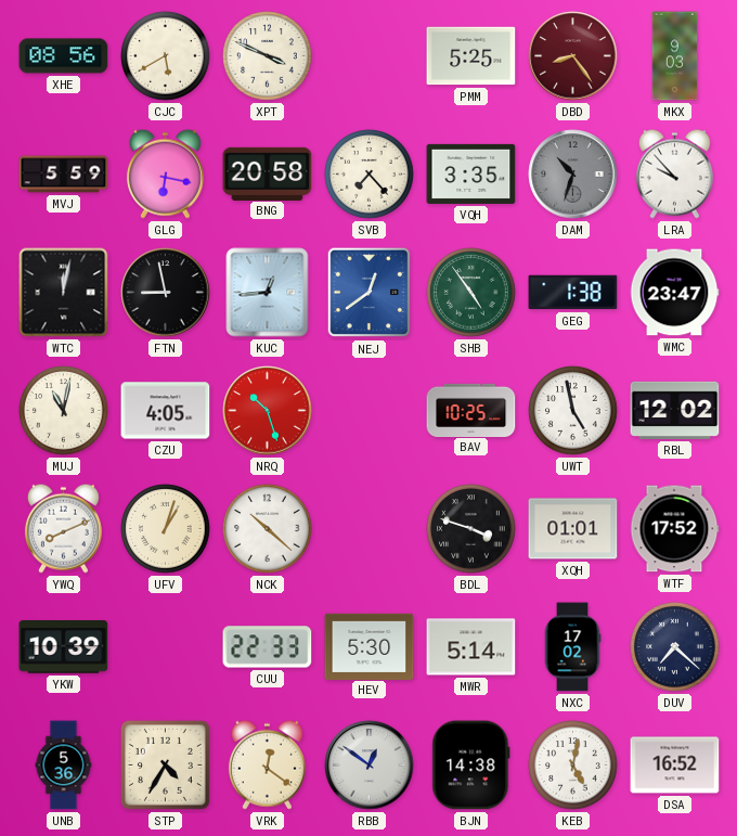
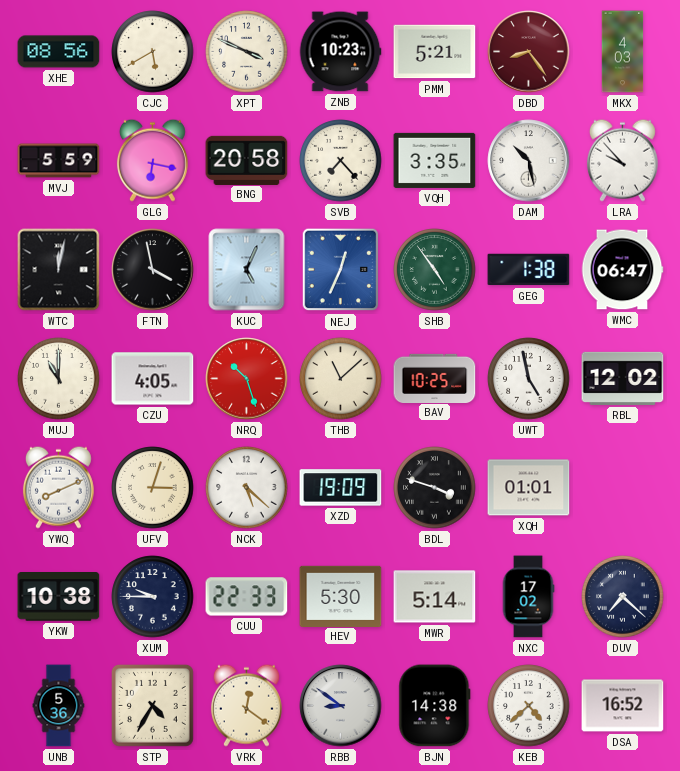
ZNB: none -> 10:23 (340, 52)
PMM: 5:25 -> 5:21 (435, 52)
MKX: 9:03 -> 4:03 (623, 52)
DAM: 10:33 -> 10:28 (529, 161)
DAM dial: grey -> white (529, 161)
FTN: 8:58 -> 3:58 (153, 270)
KUC: 12:44 -> 5:04 (247, 270)
NEJ: 12:39 -> 12:34 (341, 270)
WMC: 23:47 -> 06:47 (622, 270)
MUJ: 11:02 -> 11:00 (59, 379)
THB: none -> 11:08 (341, 379)
UFV: 1:03 -> 3:03 (153, 488)
NCK: 10:22 -> 5:22 (247, 488)
XZD: none -> 19:09 (341, 488)
WTF: 17:52 -> none (674, 529)
YKW: 10:39 -> 10:38 (59, 597)
XUM: none -> 9:45 (153, 597)
RBB: 12:51 -> 8:51 (341, 706)
KEB: 5:02 -> 4:38 (529, 706)
